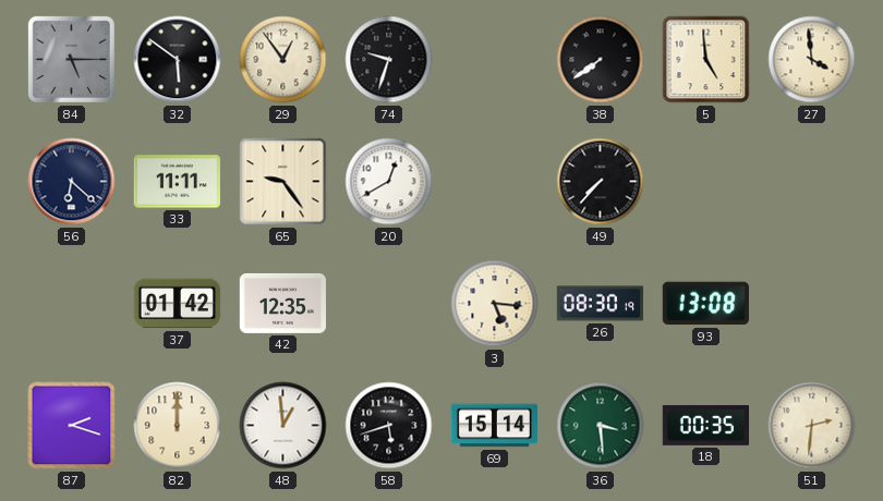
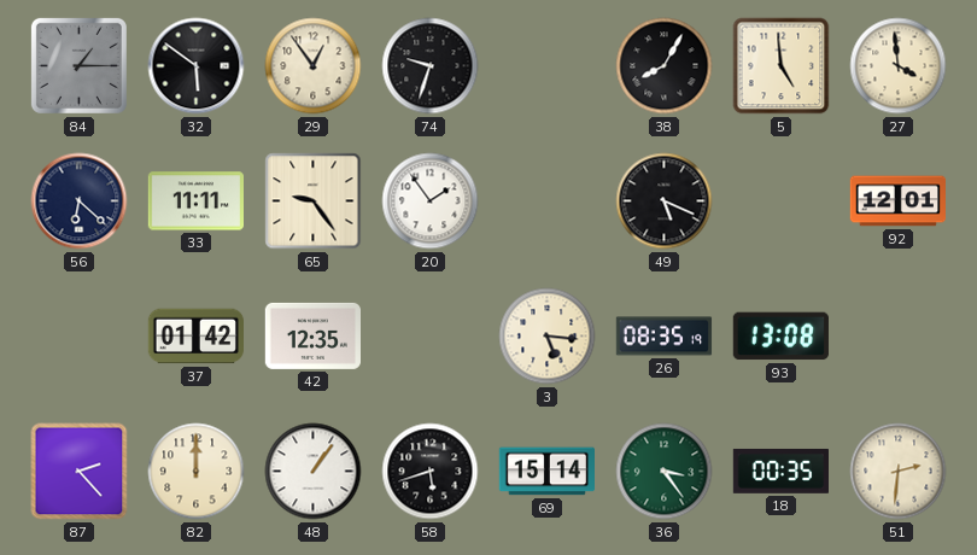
84: 5:15 -> 1:15 (78, 65)
38: 7:39 -> 8:05 (665, 66)
20: 12:40 -> 1:54 (431, 201)
49: 7:37 -> 5:19 (665, 201)
92: none -> 12:01 (899, 201)
26: 08:30 -> 08:35 (665, 337)
87: 2:18 -> 2:23 (80, 472)
48: 12:59 -> 1:06 (314, 472)
36: 3:29 -> 3:24 (665, 472)
